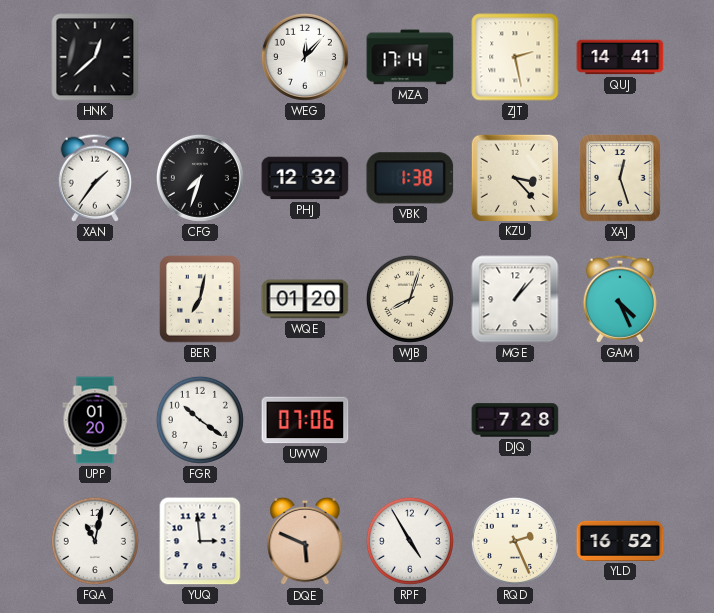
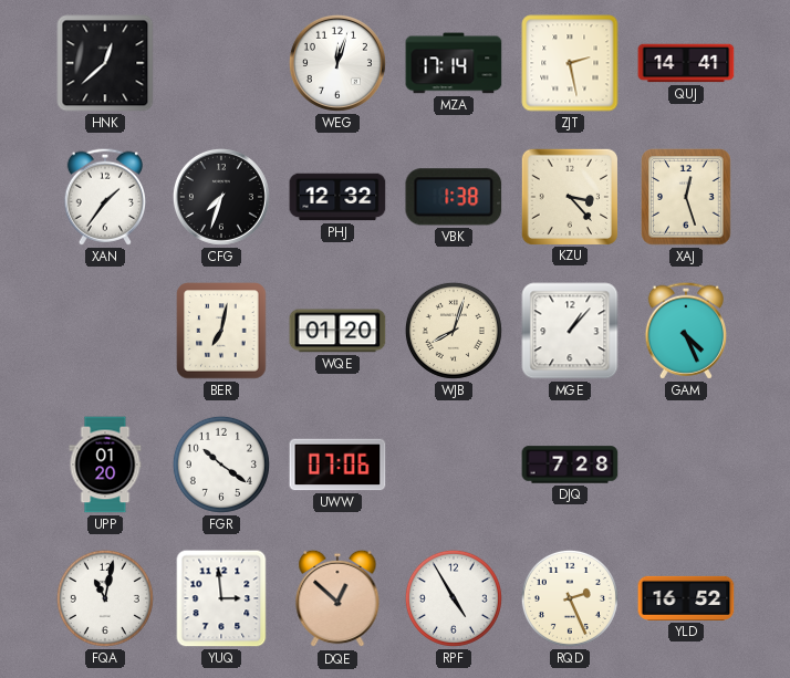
WEG: 12:07 -> 12:03 (337, 63)
DQE: 5:49 -> 12:52 (337, 598)
